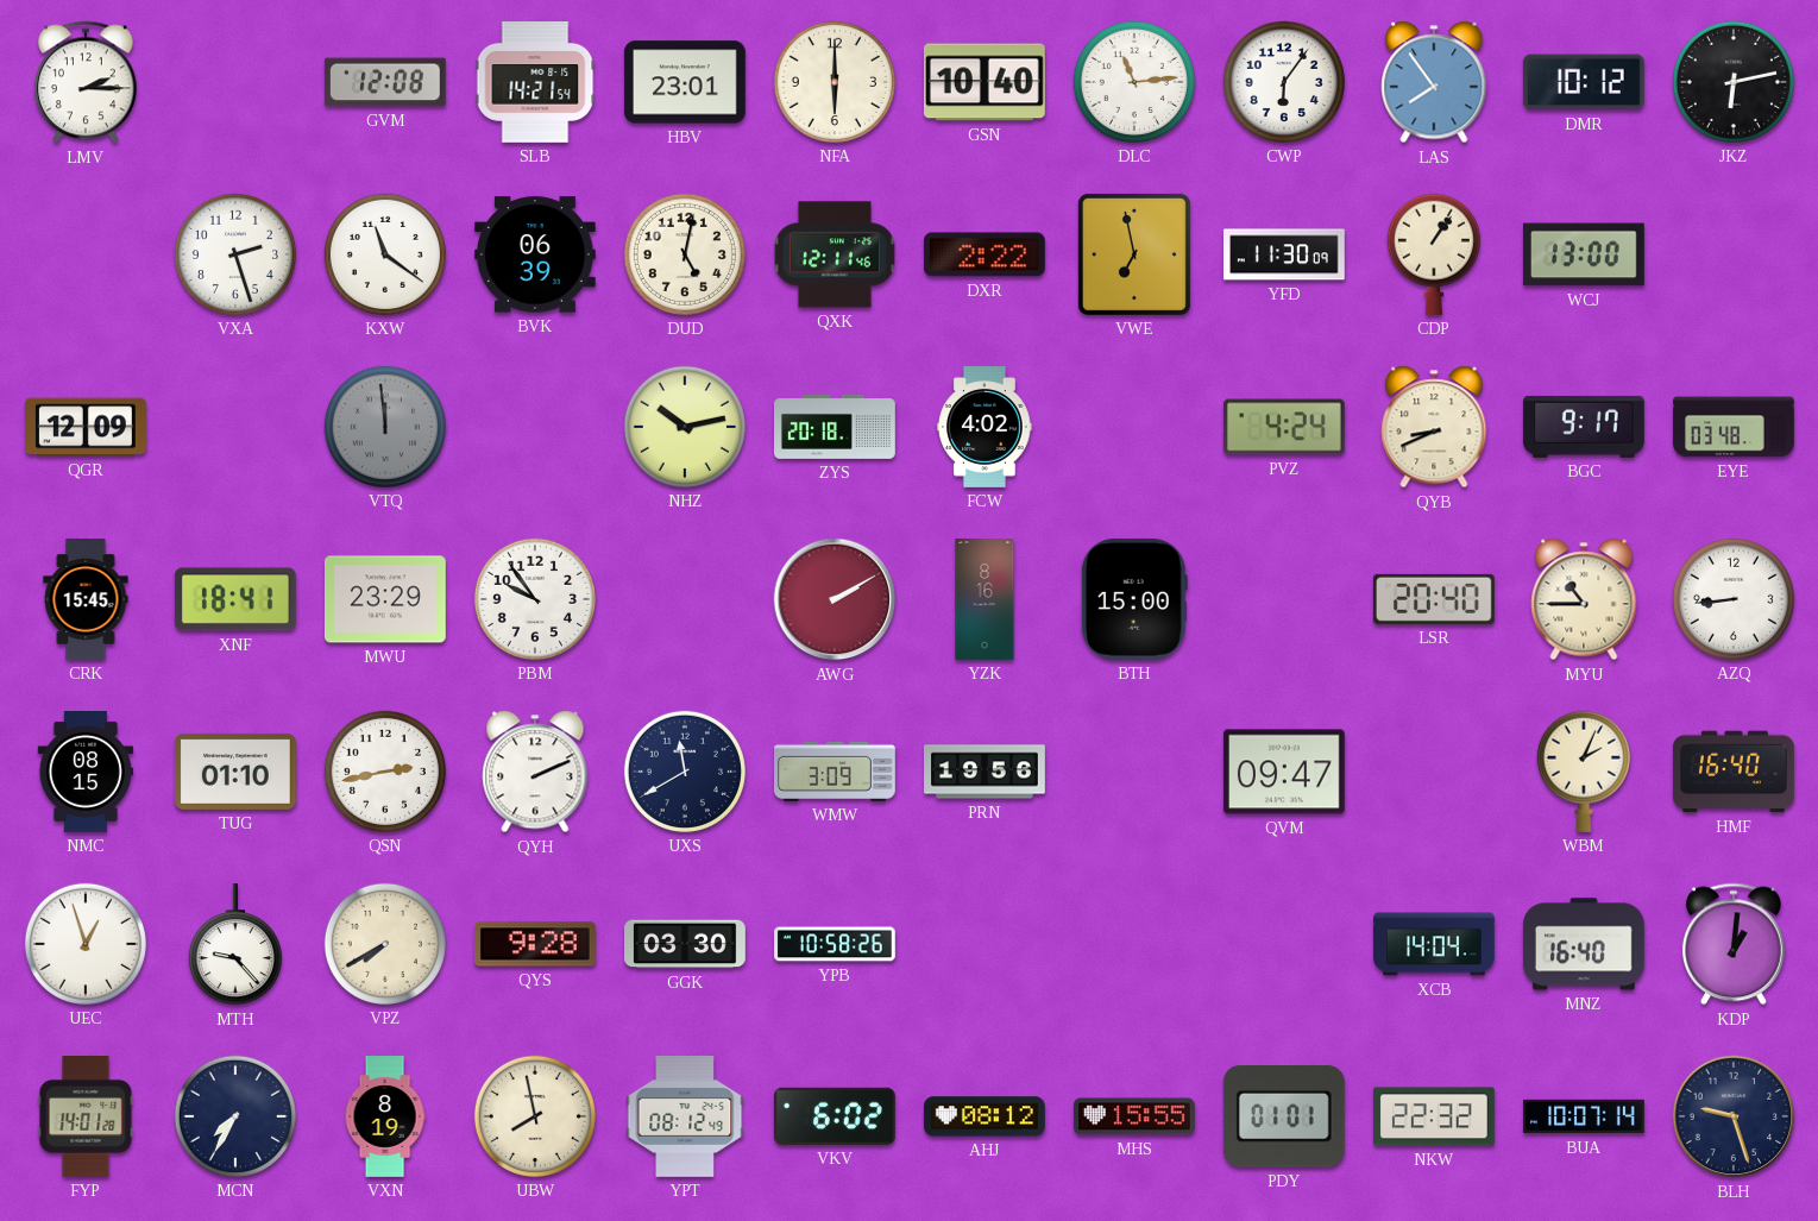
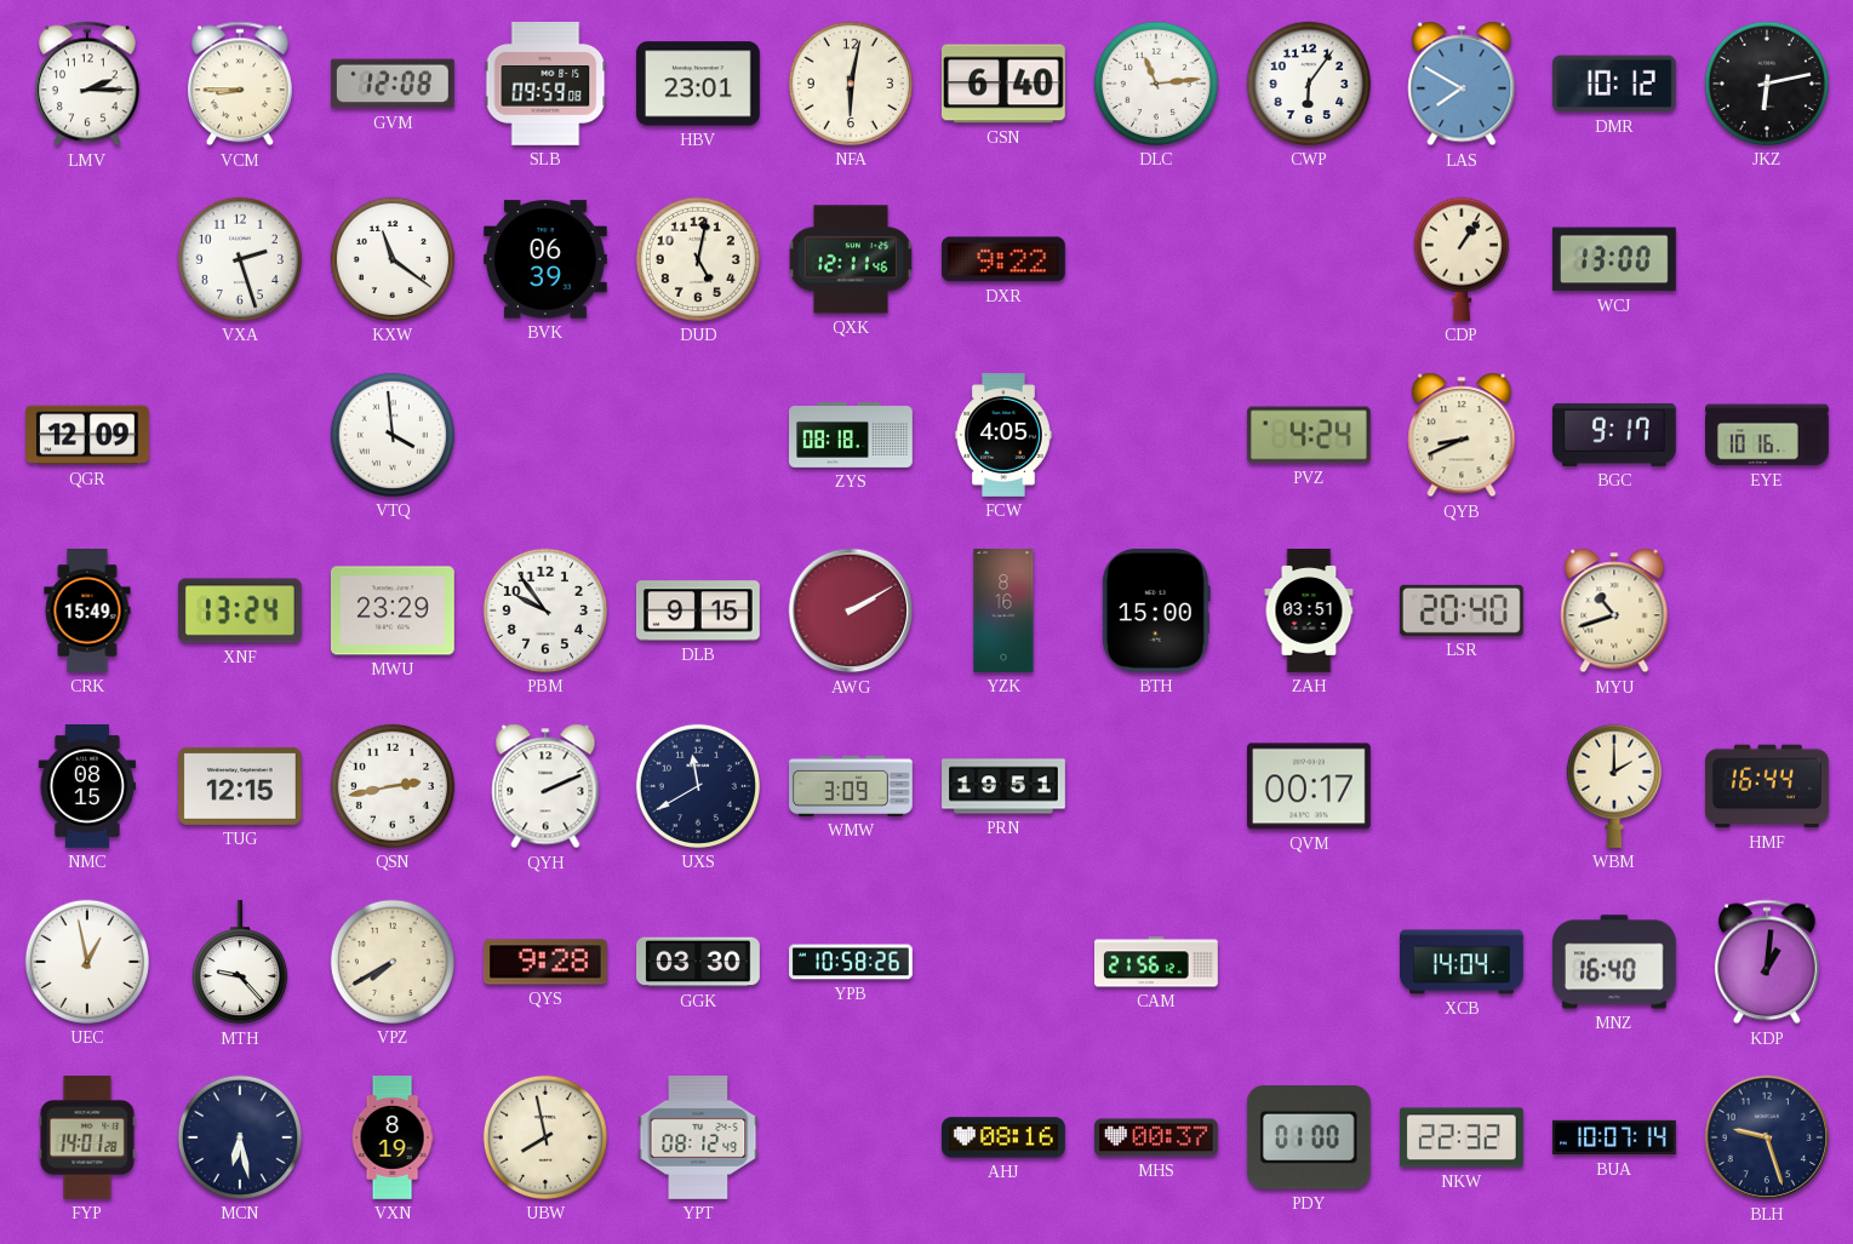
VCM: none -> 8:45 (240, 84)
SLB: 14:21 -> 09:59 (545, 85)
NFA: 6:00 -> 6:02 (851, 84)
GSN: 10:40 -> 6:40 (1003, 84)
LAS: 7:54 -> 7:50 (1462, 84)
DXR: 2:22 -> 9:22 (1003, 259)
VWE: 6:58 -> none (1134, 254)
YFD: 11:30 -> none (1284, 254)
VTQ: 11:59 -> 3:59 (393, 435)
VTQ dial: grey -> white (393, 435)
NHZ: 10:13 -> none (685, 427)
ZYS: 20:18 -> 08:18 (852, 436)
FCW: 4:02 -> 4:05 (1003, 436)
EYE: 03:48 -> 10:16 (1768, 435)
CRK: 15:45 -> 15:49 (87, 612)
XNF: 18:41 -> 13:24 (240, 610)
DLB: none -> 9:15 (698, 610)
ZAH: none -> 03:51 (1309, 610)
MYU: 10:45 -> 10:42 (1614, 610)
AZQ: 8:44 -> none (1734, 599)
TUG: 01:10 -> 12:15 (240, 786)
PRN: 19:56 -> 19:51 (1003, 786)
QVM: 09:47 -> 00:17 (1309, 786)
WBM: 2:04 -> 2:00 (1614, 786)
HMF: 16:40 -> 16:44 (1768, 786)
UEC: 12:57 -> 12:58 (87, 962)
CAM: none -> 21:56 (1157, 962)
MCN: 7:35 -> 6:28 (240, 1137)
VKV: 6:02 -> none (835, 1116)
AHJ: 08:12 -> 08:16 (1003, 1137)
MHS: 15:55 -> 00:37 (1156, 1137)
PDY: 01:01 -> 01:00 (1309, 1137)
